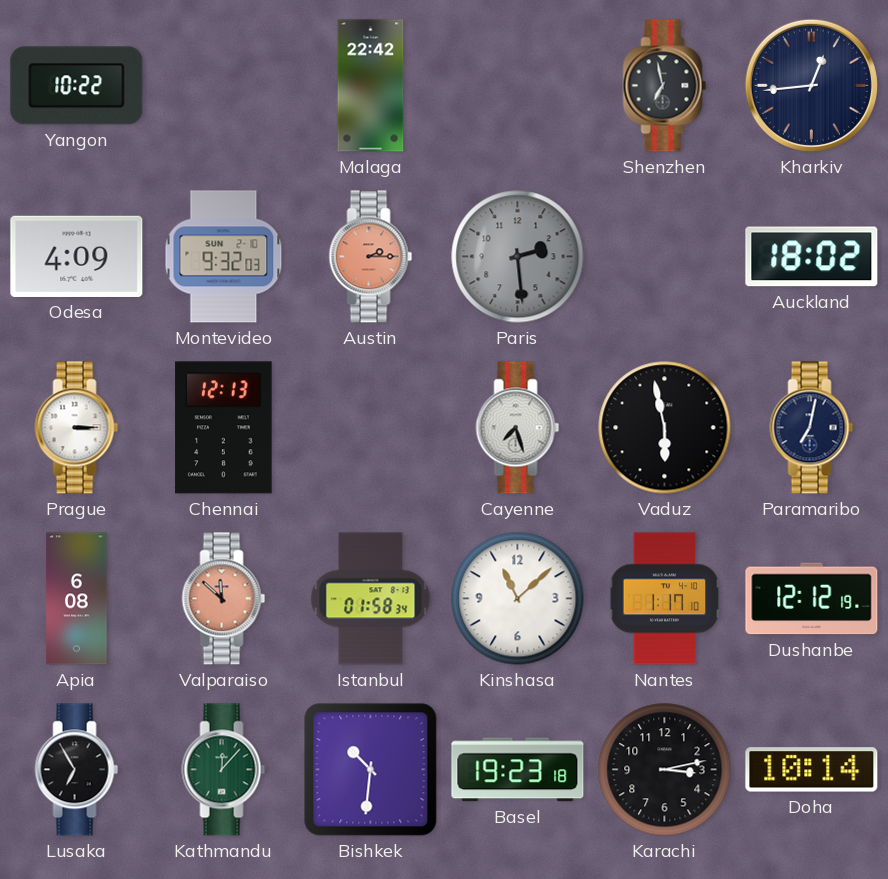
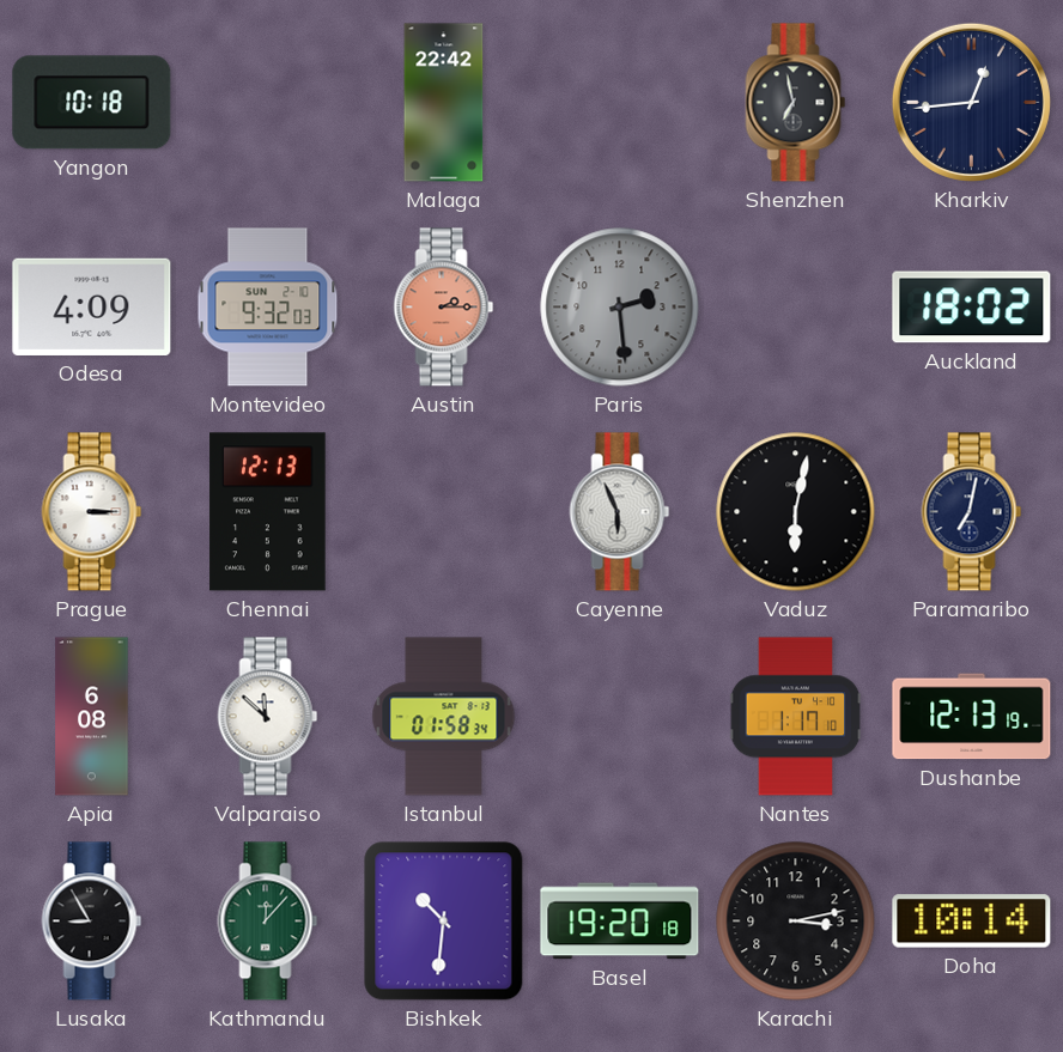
Yangon: 10:22 -> 10:18 (92, 103)
Cayenne: 7:27 -> 5:56 (620, 512)
Vaduz: 5:58 -> 6:02 (796, 512)
Valparaiso dial: salmon -> white (268, 717)
Kinshasa: 11:08 -> none (518, 599)
Dushanbe: 12:12 -> 12:13 (972, 717)
Lusaka: 6:55 -> 8:55 (92, 922)
Basel: 19:23 -> 19:20 (620, 922)
